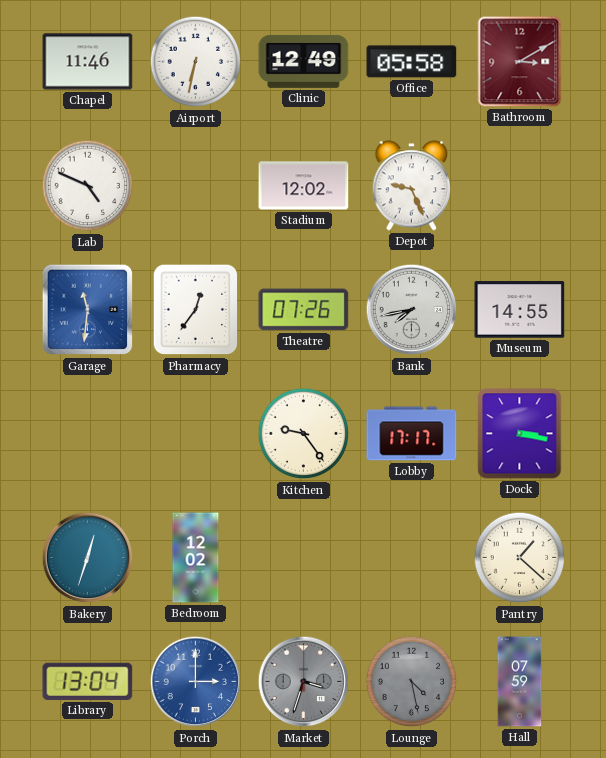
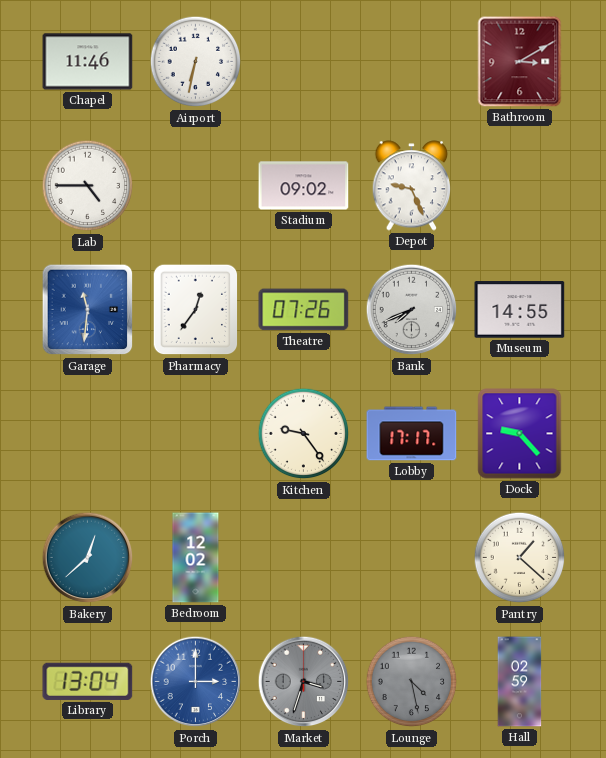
Clinic: 12:49 -> none (304, 61)
Office: 05:58 -> none (412, 62)
Lab: 4:49 -> 4:45 (88, 186)
Stadium: 12:02 -> 09:02 (304, 186)
Bank: 7:43 -> 7:41 (412, 310)
Dock: 3:17 -> 9:23 (520, 434)
Bakery: 12:33 -> 12:38 (88, 558)
Hall: 07:59 -> 02:59 (520, 682)
